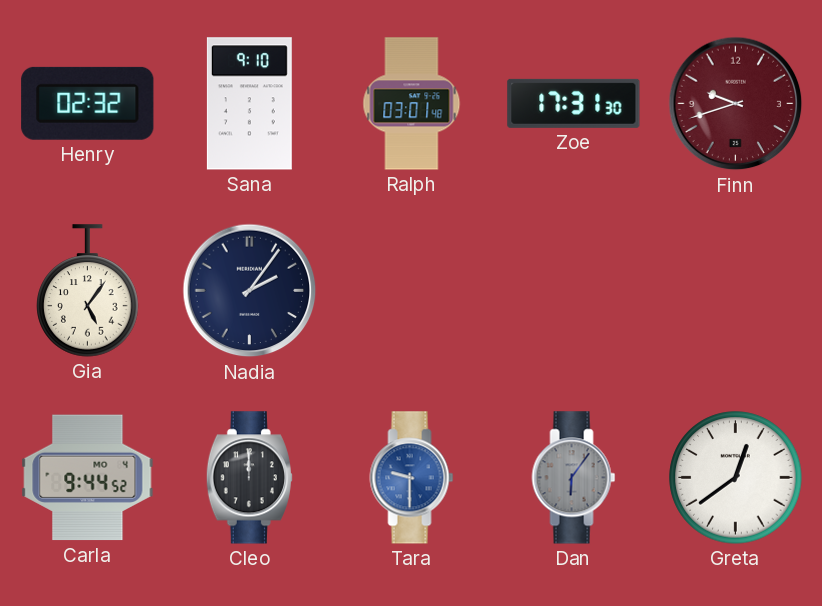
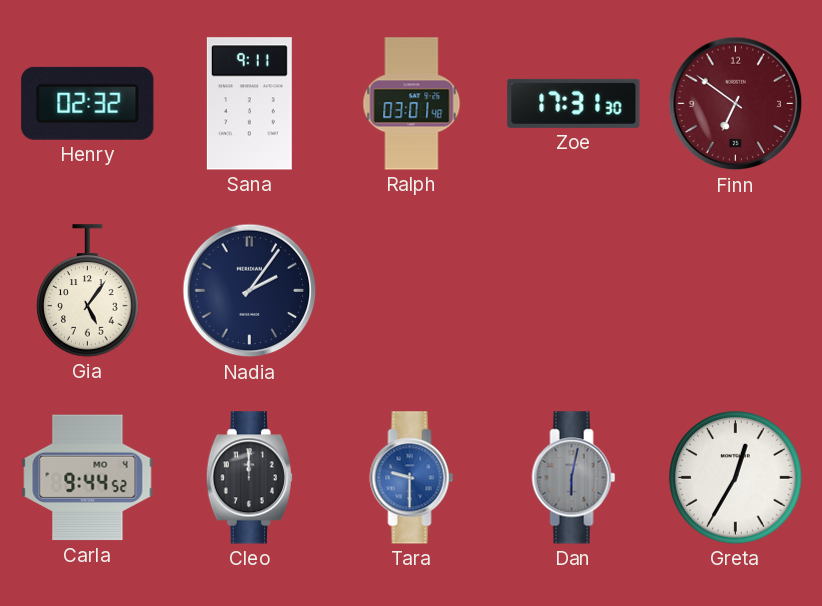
Sana: 9:10 -> 9:11 (249, 104)
Finn: 9:42 -> 6:51 (736, 104)
Dan: 6:06 -> 6:02 (574, 478)
Greta: 12:39 -> 12:35 (736, 478)
